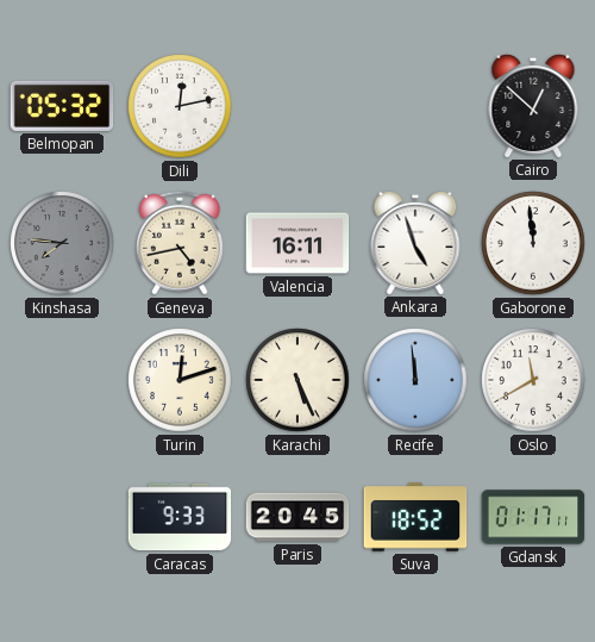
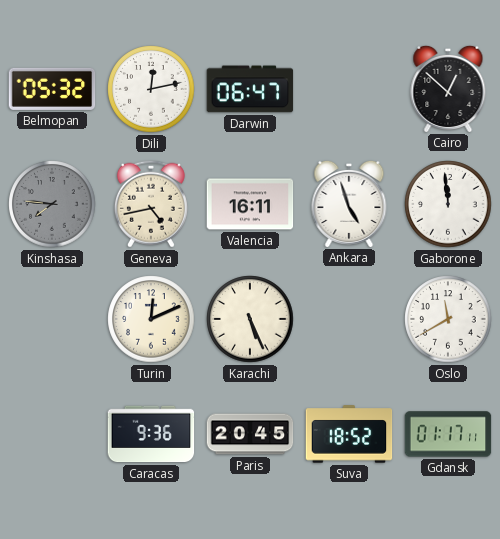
Darwin: none -> 06:47 (250, 89)
Turin: 12:12 -> 12:11 (151, 319)
Recife: 11:59 -> none (415, 380)
Caracas: 9:33 -> 9:36 (151, 434)
